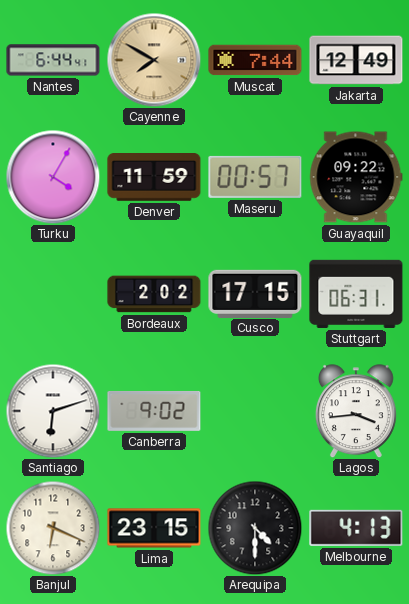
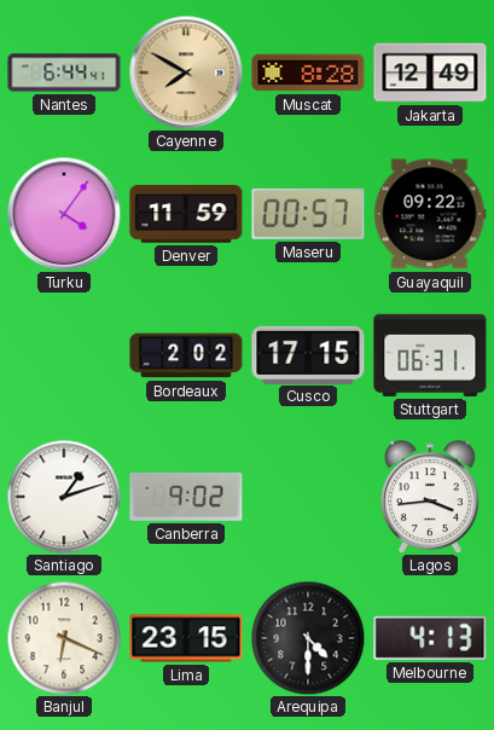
Muscat: 7:44 -> 8:28 (308, 73)
Turku: 4:05 -> 4:06 (64, 214)
Santiago: 6:12 -> 1:12 (64, 497)
